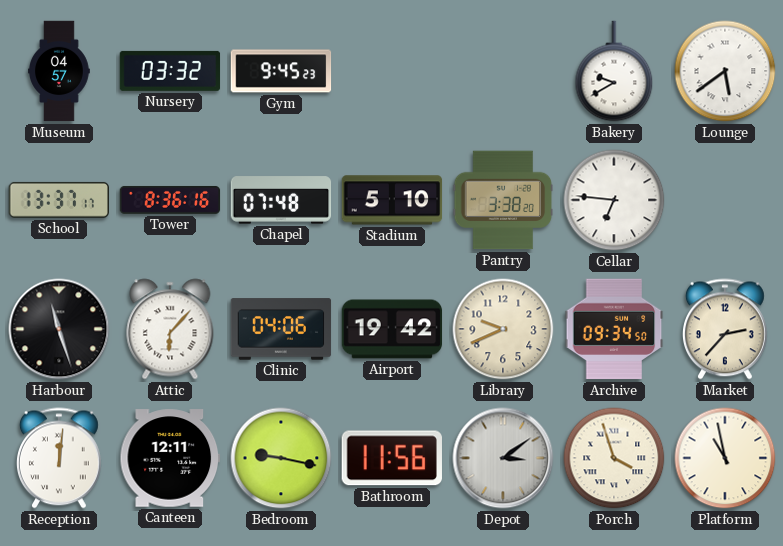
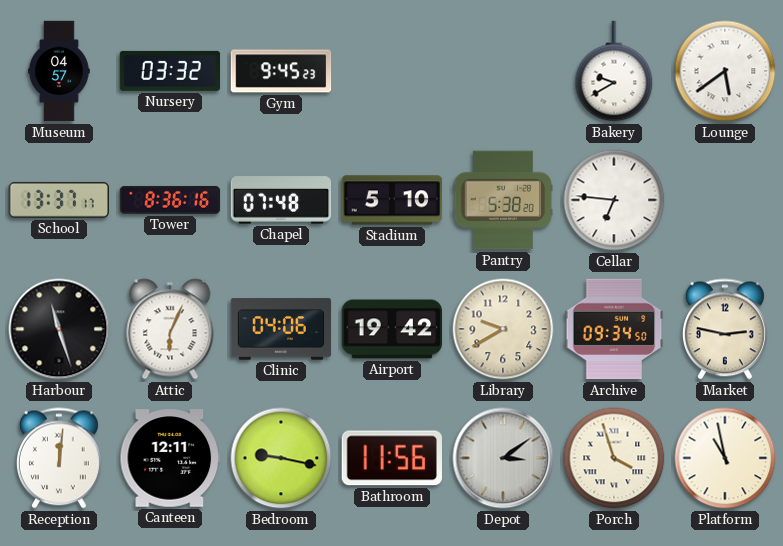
Pantry: 3:38 -> 5:38 (503, 200)
Attic: 6:07 -> 6:04 (170, 329)
Library: 9:41 -> 9:40 (503, 329)
Market: 2:37 -> 2:47 (725, 329)
